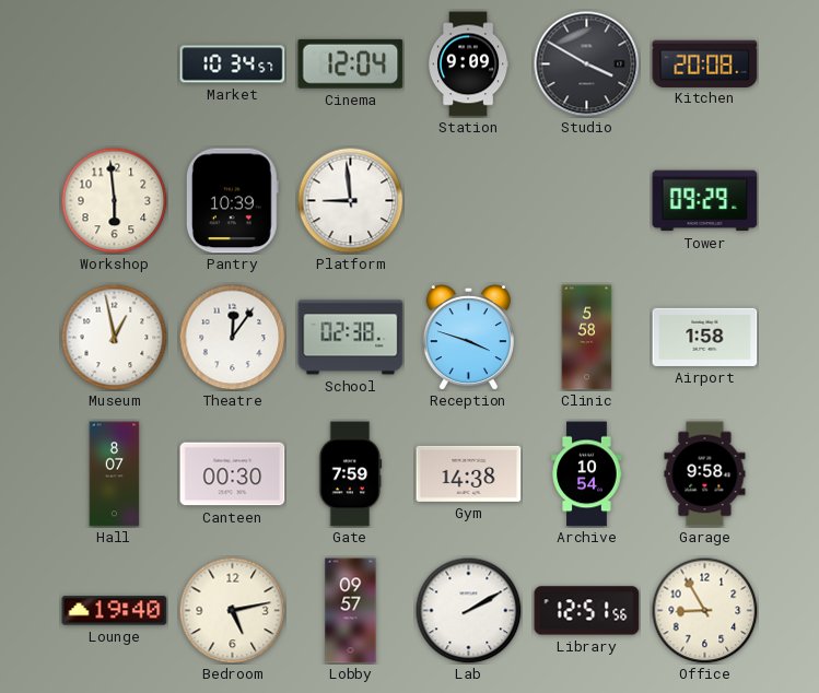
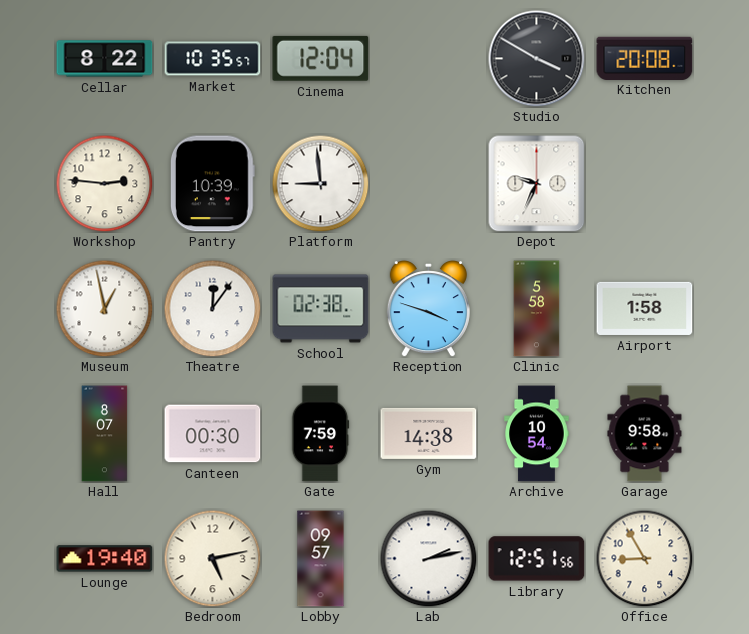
Cellar: none -> 8:22 (105, 59)
Market: 10:34 -> 10:35 (213, 59)
Station: 9:09 -> none (469, 64)
Workshop: 5:59 -> 2:46 (104, 183)
Depot: none -> 9:34 (537, 184)
Tower: 09:29 -> none (705, 201)
Lab: 2:10 -> 2:13 (428, 558)
